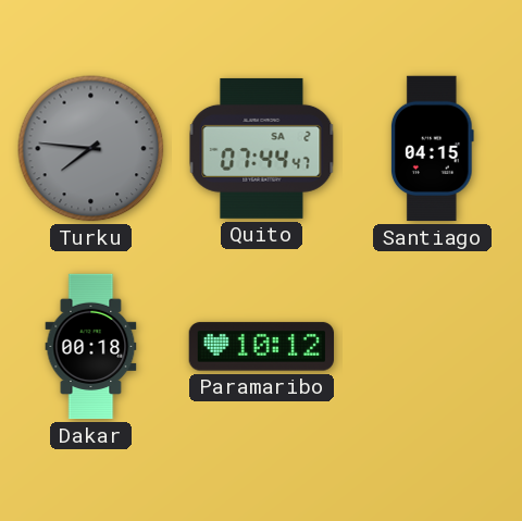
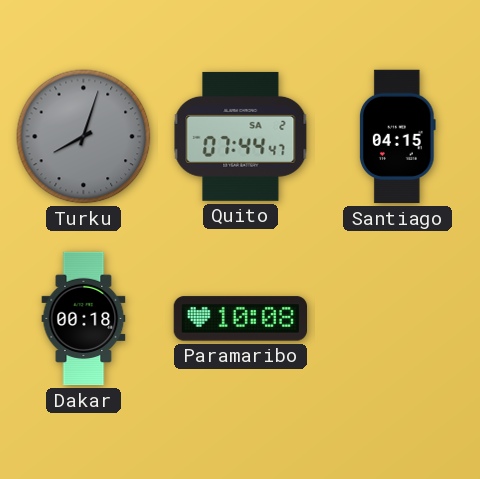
Turku: 7:46 -> 8:03 (84, 137)
Paramaribo: 10:12 -> 10:08 (240, 319)
